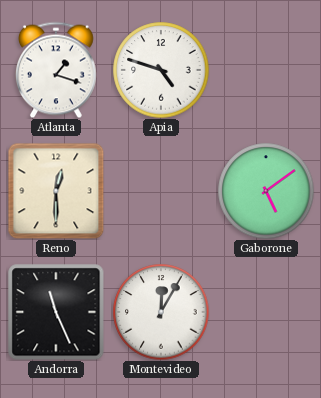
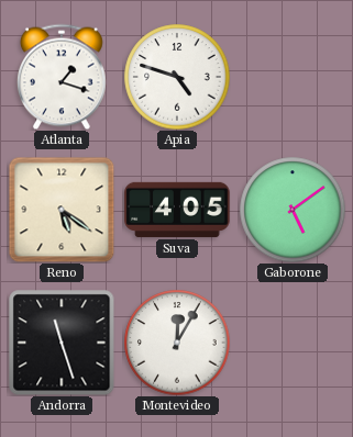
Reno: 12:30 -> 5:21 (62, 210)
Suva: none -> 4:05 (177, 210)
Andorra: 11:26 -> 11:27 (62, 343)
